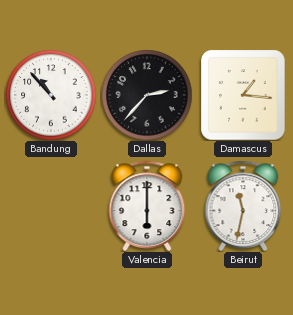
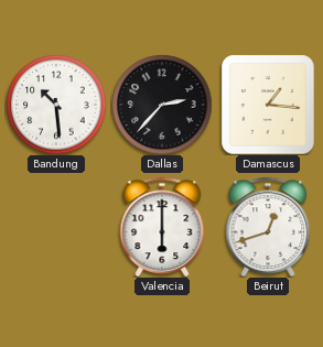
Bandung: 10:53 -> 10:29 (56, 105)
Beirut: 11:32 -> 12:42 (268, 227)
